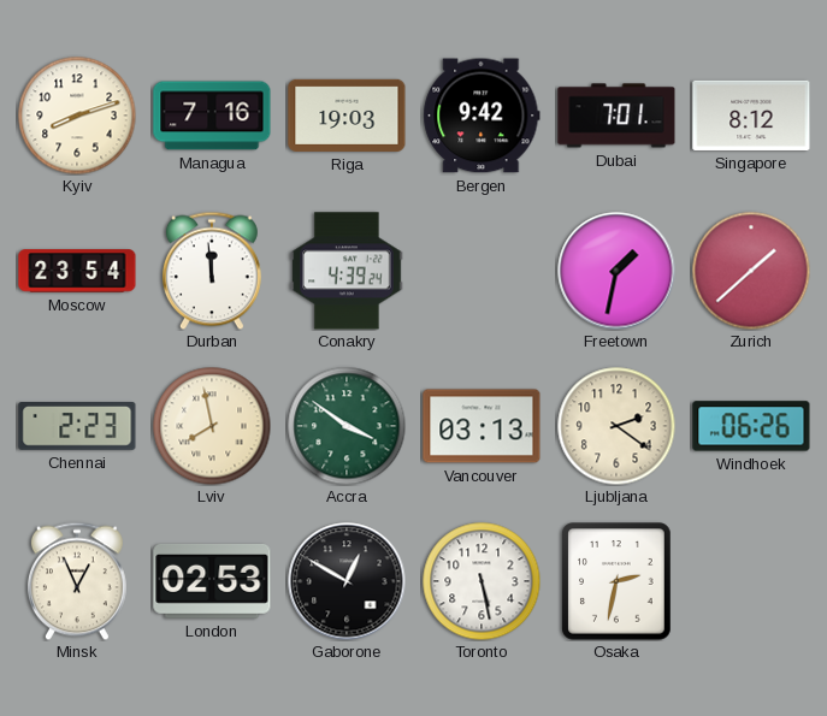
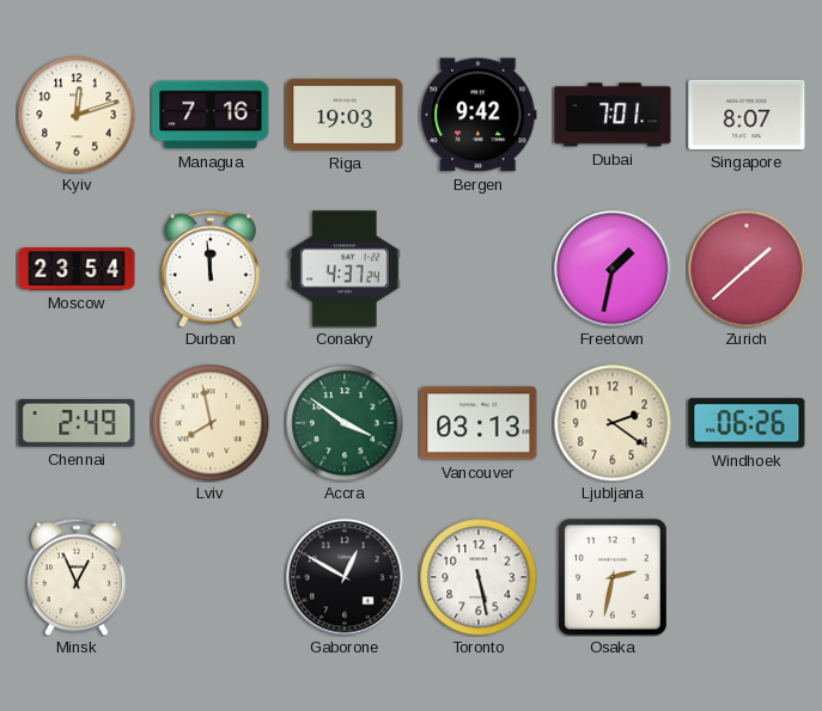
Kyiv: 8:12 -> 12:12 (77, 115)
Singapore: 8:12 -> 8:07 (747, 115)
Conakry: 4:39 -> 4:37 (345, 269)
Chennai: 2:23 -> 2:49 (77, 424)
London: 02:53 -> none (212, 581)
